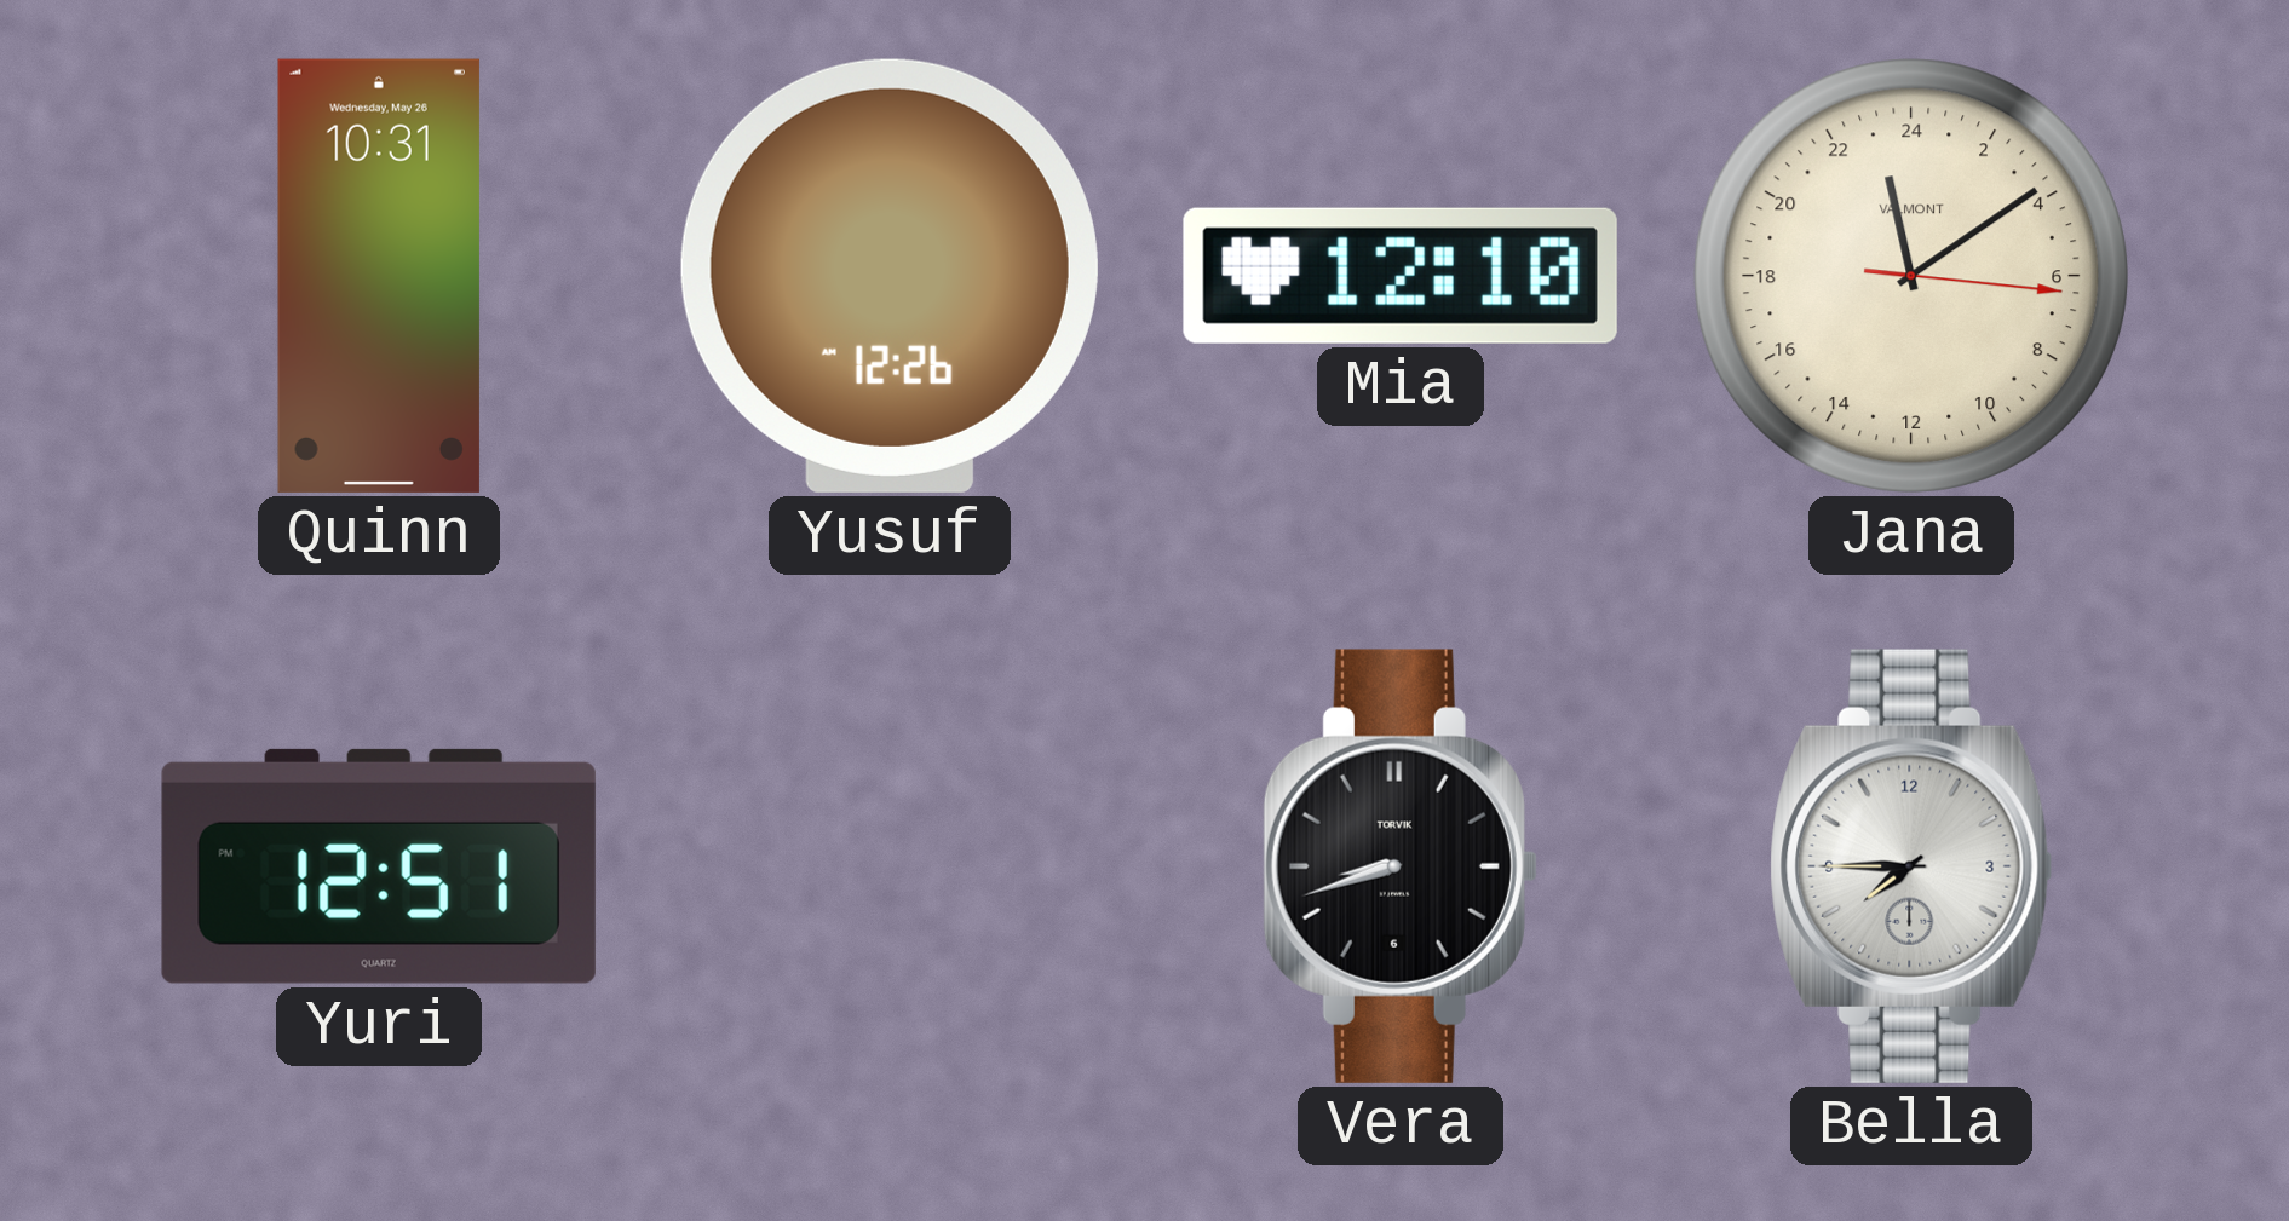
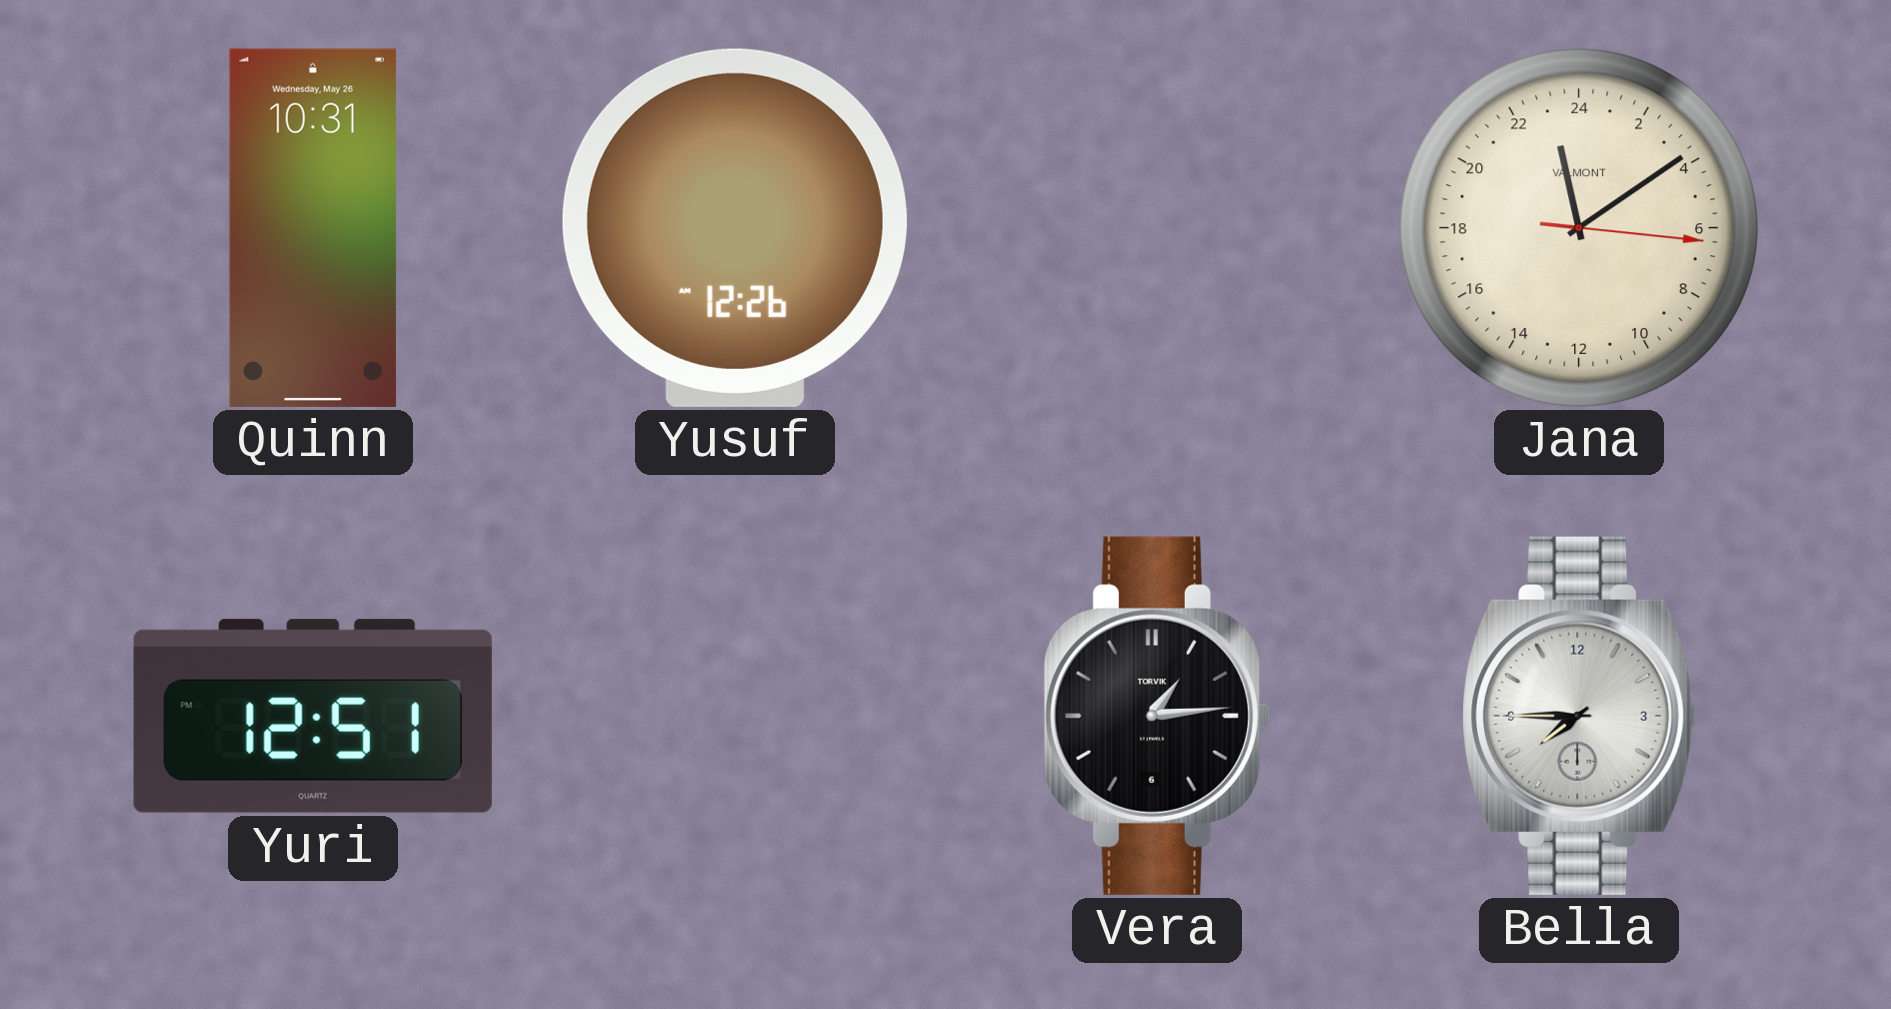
Mia: 12:10 -> none (1401, 276)
Vera: 8:42 -> 1:14 (1157, 716)
